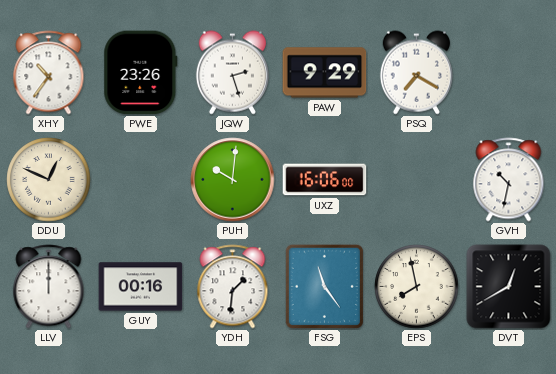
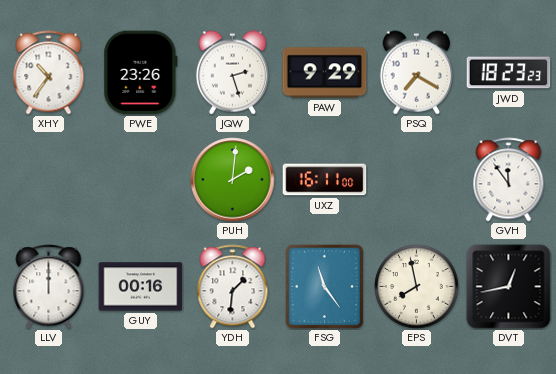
JWD: none -> 18:23 (509, 73)
DDU: 12:49 -> none (49, 180)
PUH: 10:01 -> 2:01 (233, 180)
UXZ: 16:06 -> 16:11 (325, 180)
GVH: 10:32 -> 11:54 (509, 180)
DVT: 12:40 -> 12:43 (509, 287)
